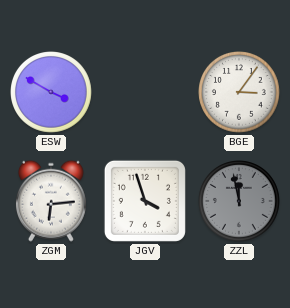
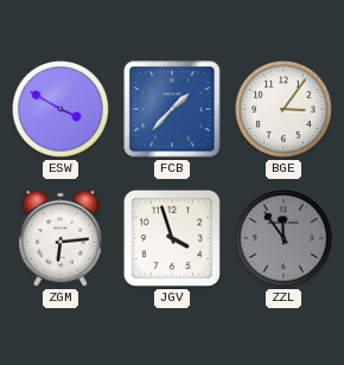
FCB: none -> 1:37 (172, 109)
ZZL: 11:58 -> 11:54 (285, 239)
